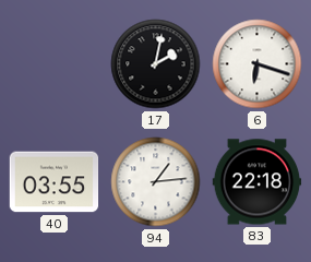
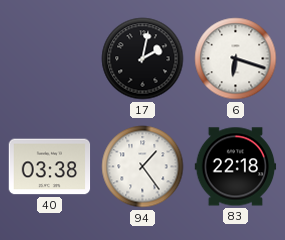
40: 03:55 -> 03:38 (50, 167)
94: 1:14 -> 1:24 (143, 167)
